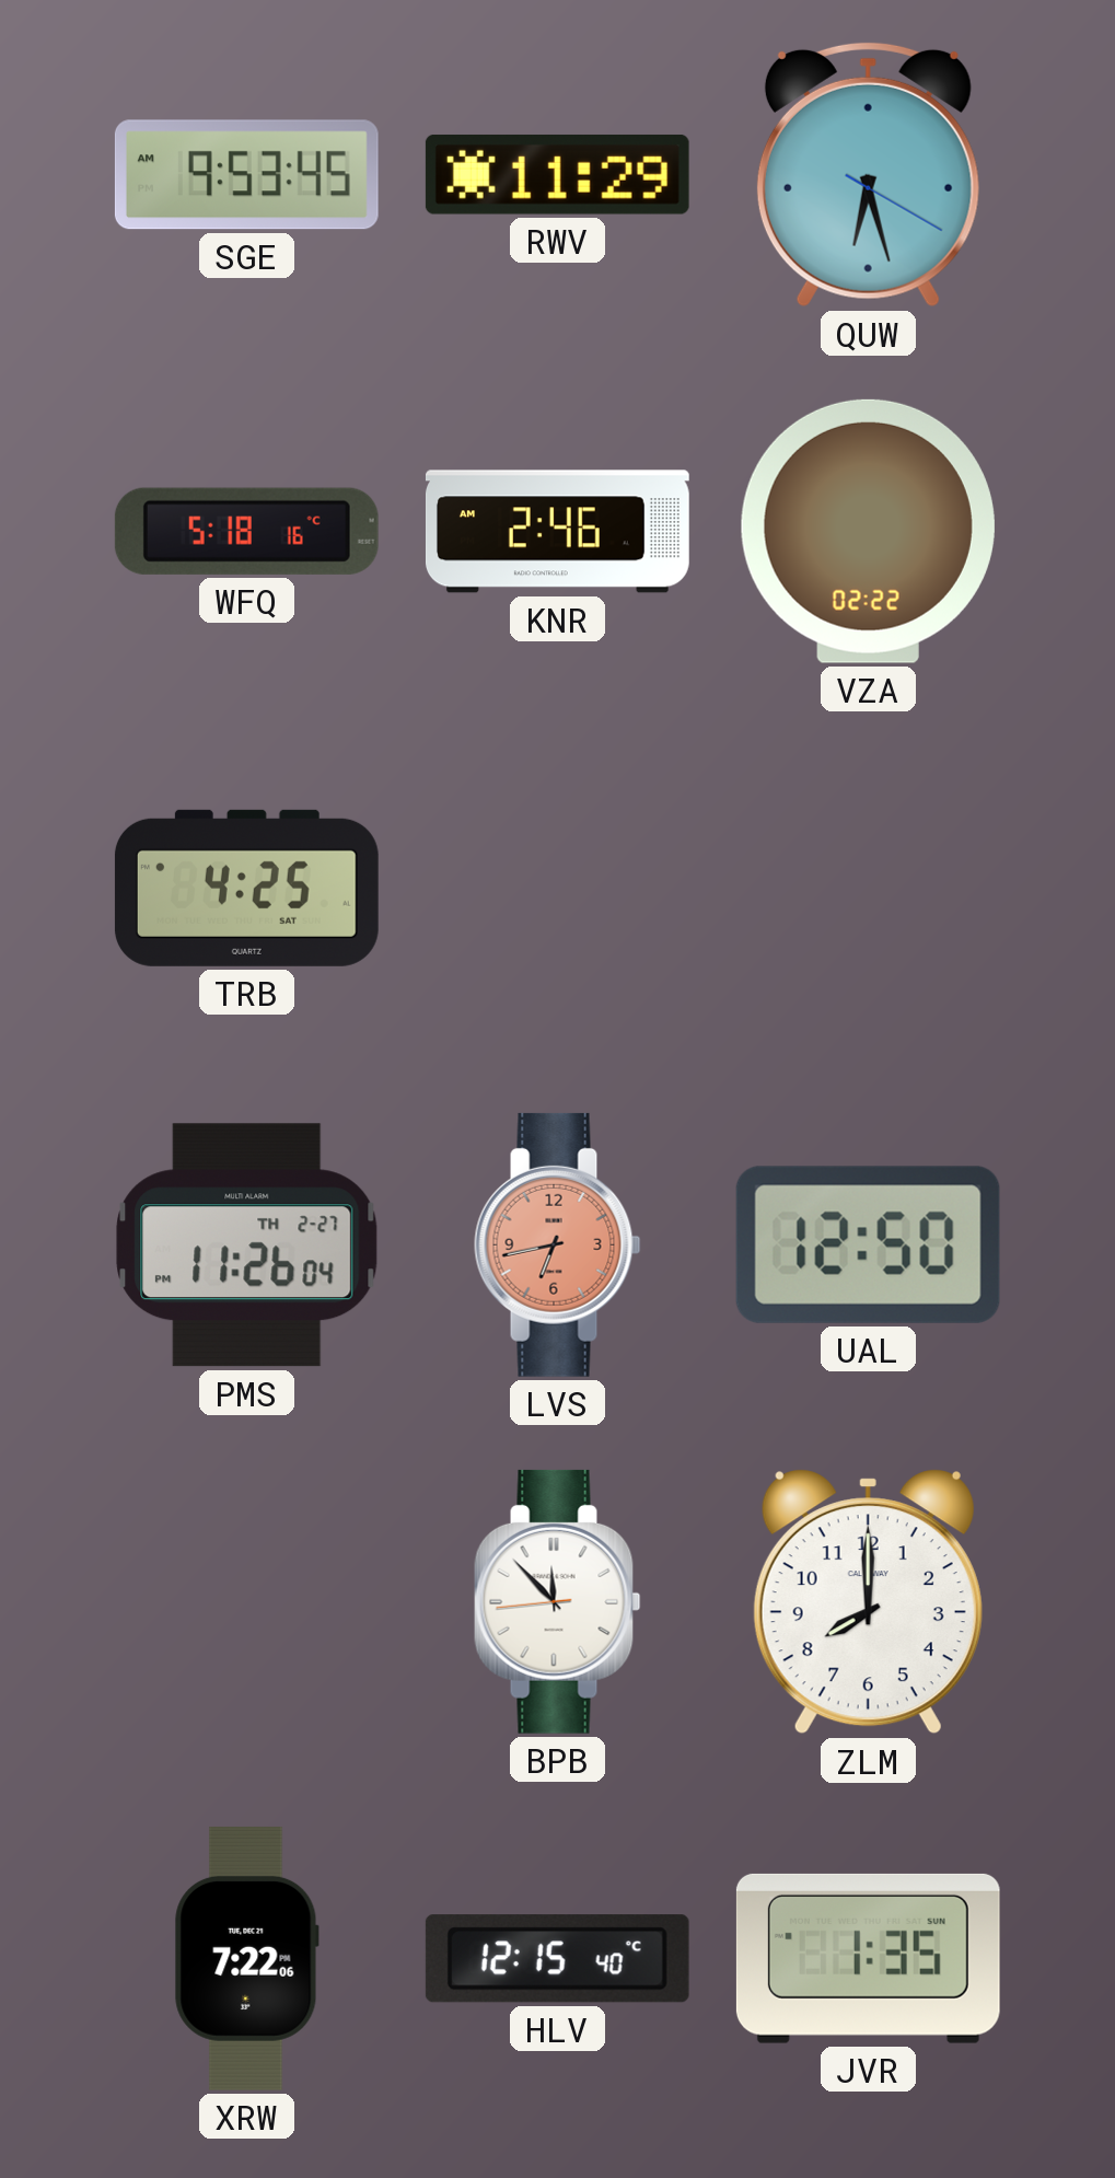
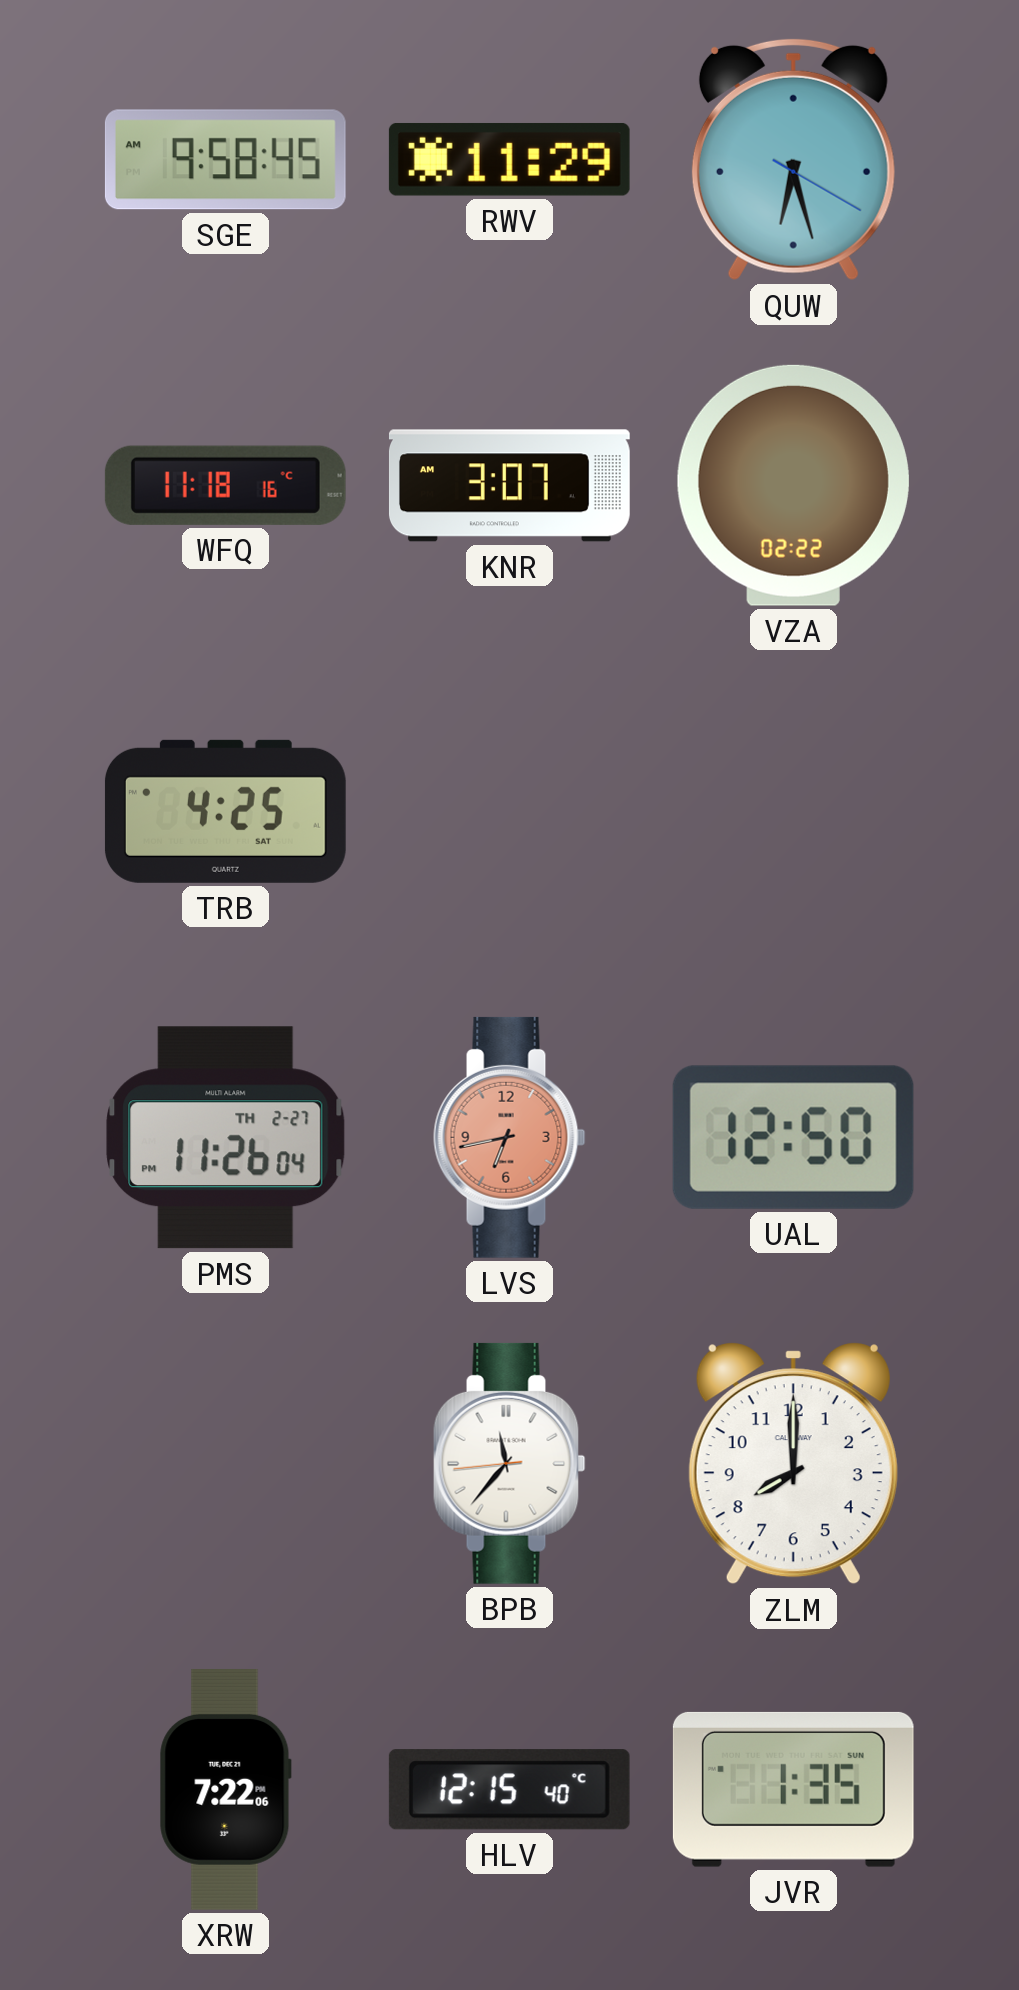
SGE: 9:53 -> 9:58 (225, 160)
WFQ: 5:18 -> 11:18 (225, 485)
KNR: 2:46 -> 3:07 (509, 486)
BPB: 11:52 -> 11:36 (510, 1463)
